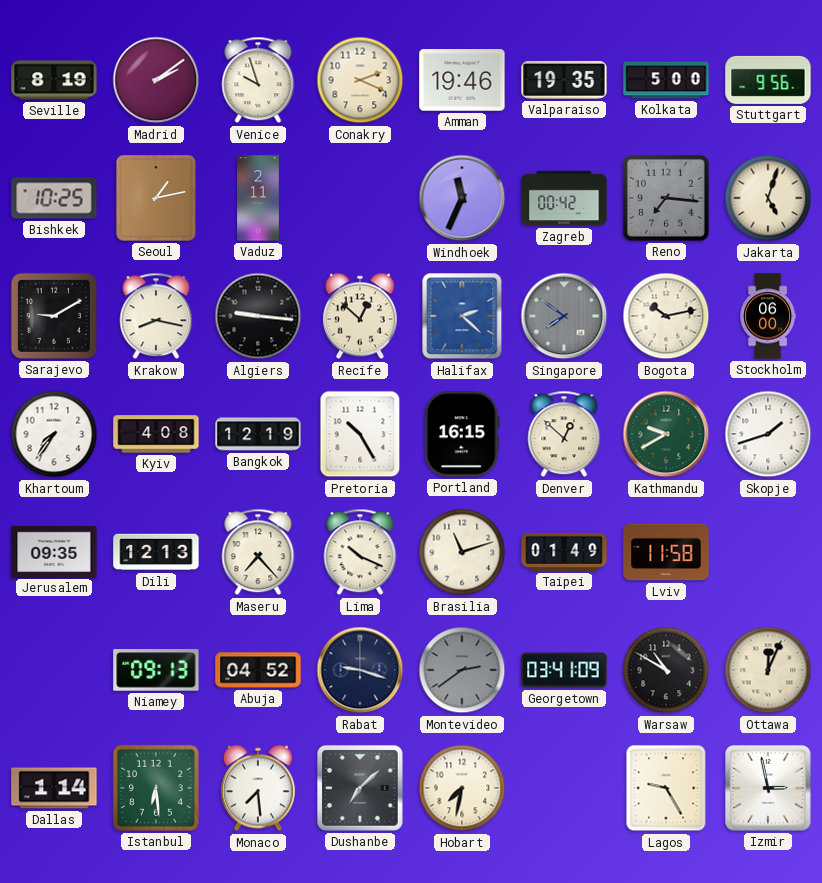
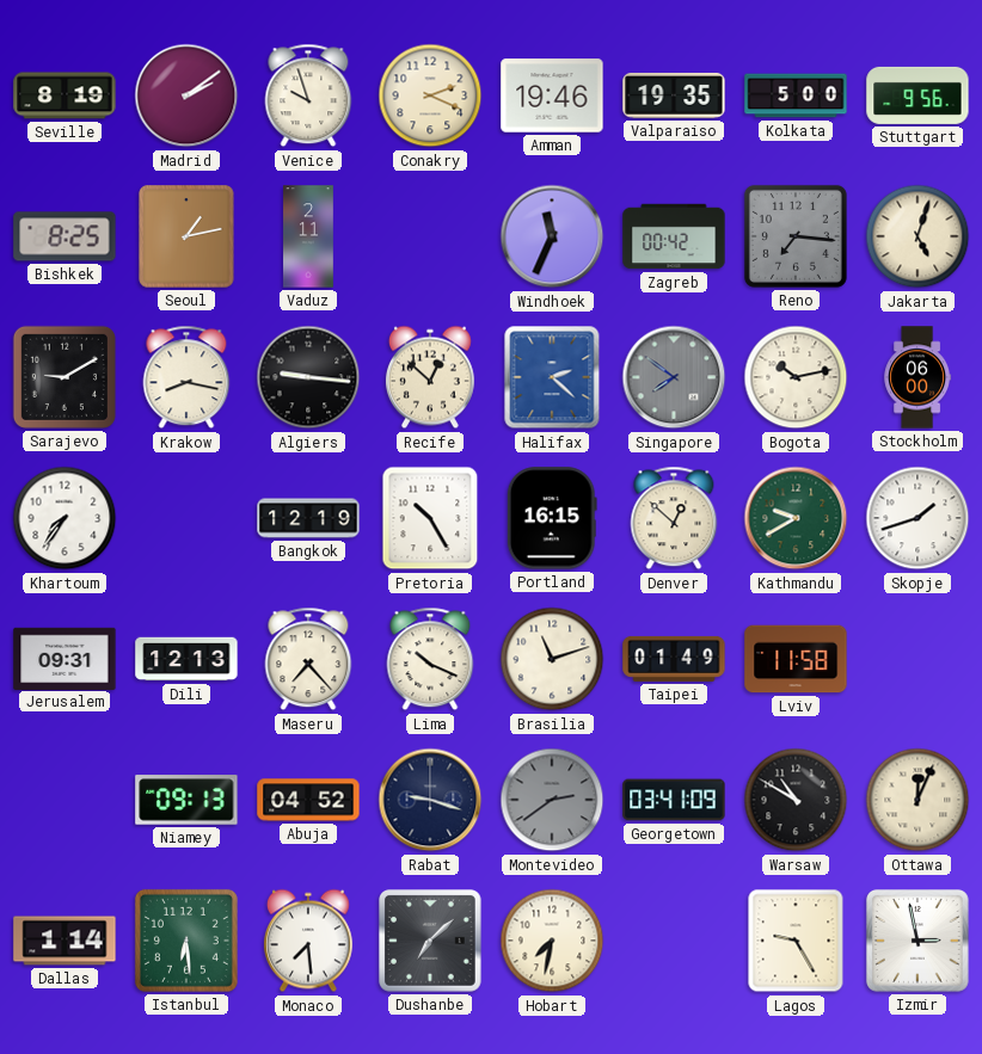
Bishkek: 10:25 -> 8:25 (65, 236)
Kyiv: 4:08 -> none (156, 434)
Jerusalem: 09:35 -> 09:31 (65, 658)
